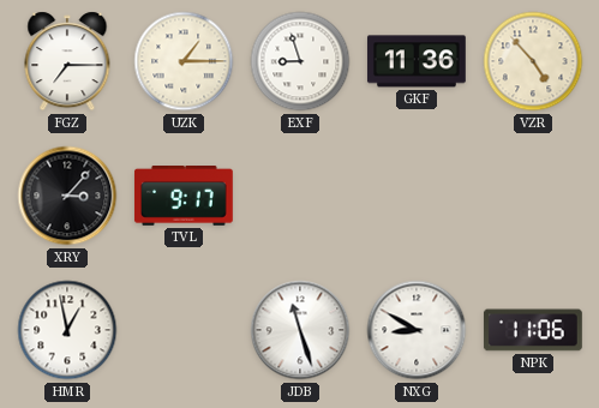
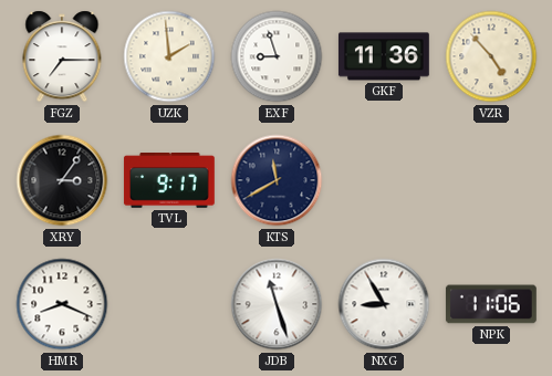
UZK: 1:15 -> 1:59 (169, 56)
XRY: 3:07 -> 3:06 (62, 180)
KTS: none -> 11:40 (277, 180)
HMR: 12:58 -> 8:19 (62, 304)
NXG: 8:50 -> 8:55 (384, 304)
